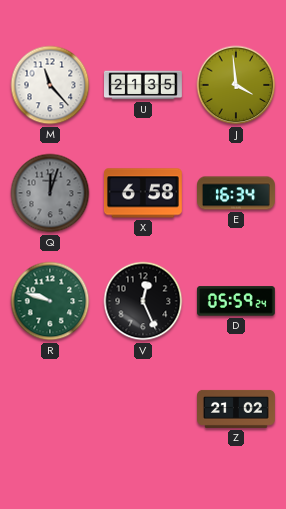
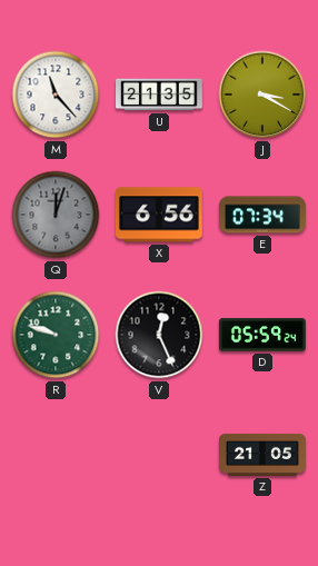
J: 3:59 -> 3:20 (262, 95)
X: 6:58 -> 6:56 (159, 215)
E: 16:34 -> 07:34 (264, 215)
Z: 21:02 -> 21:05 (264, 455)
